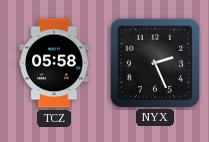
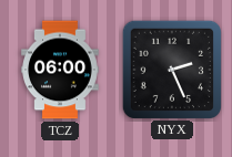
TCZ: 05:58 -> 06:00 (60, 70)
